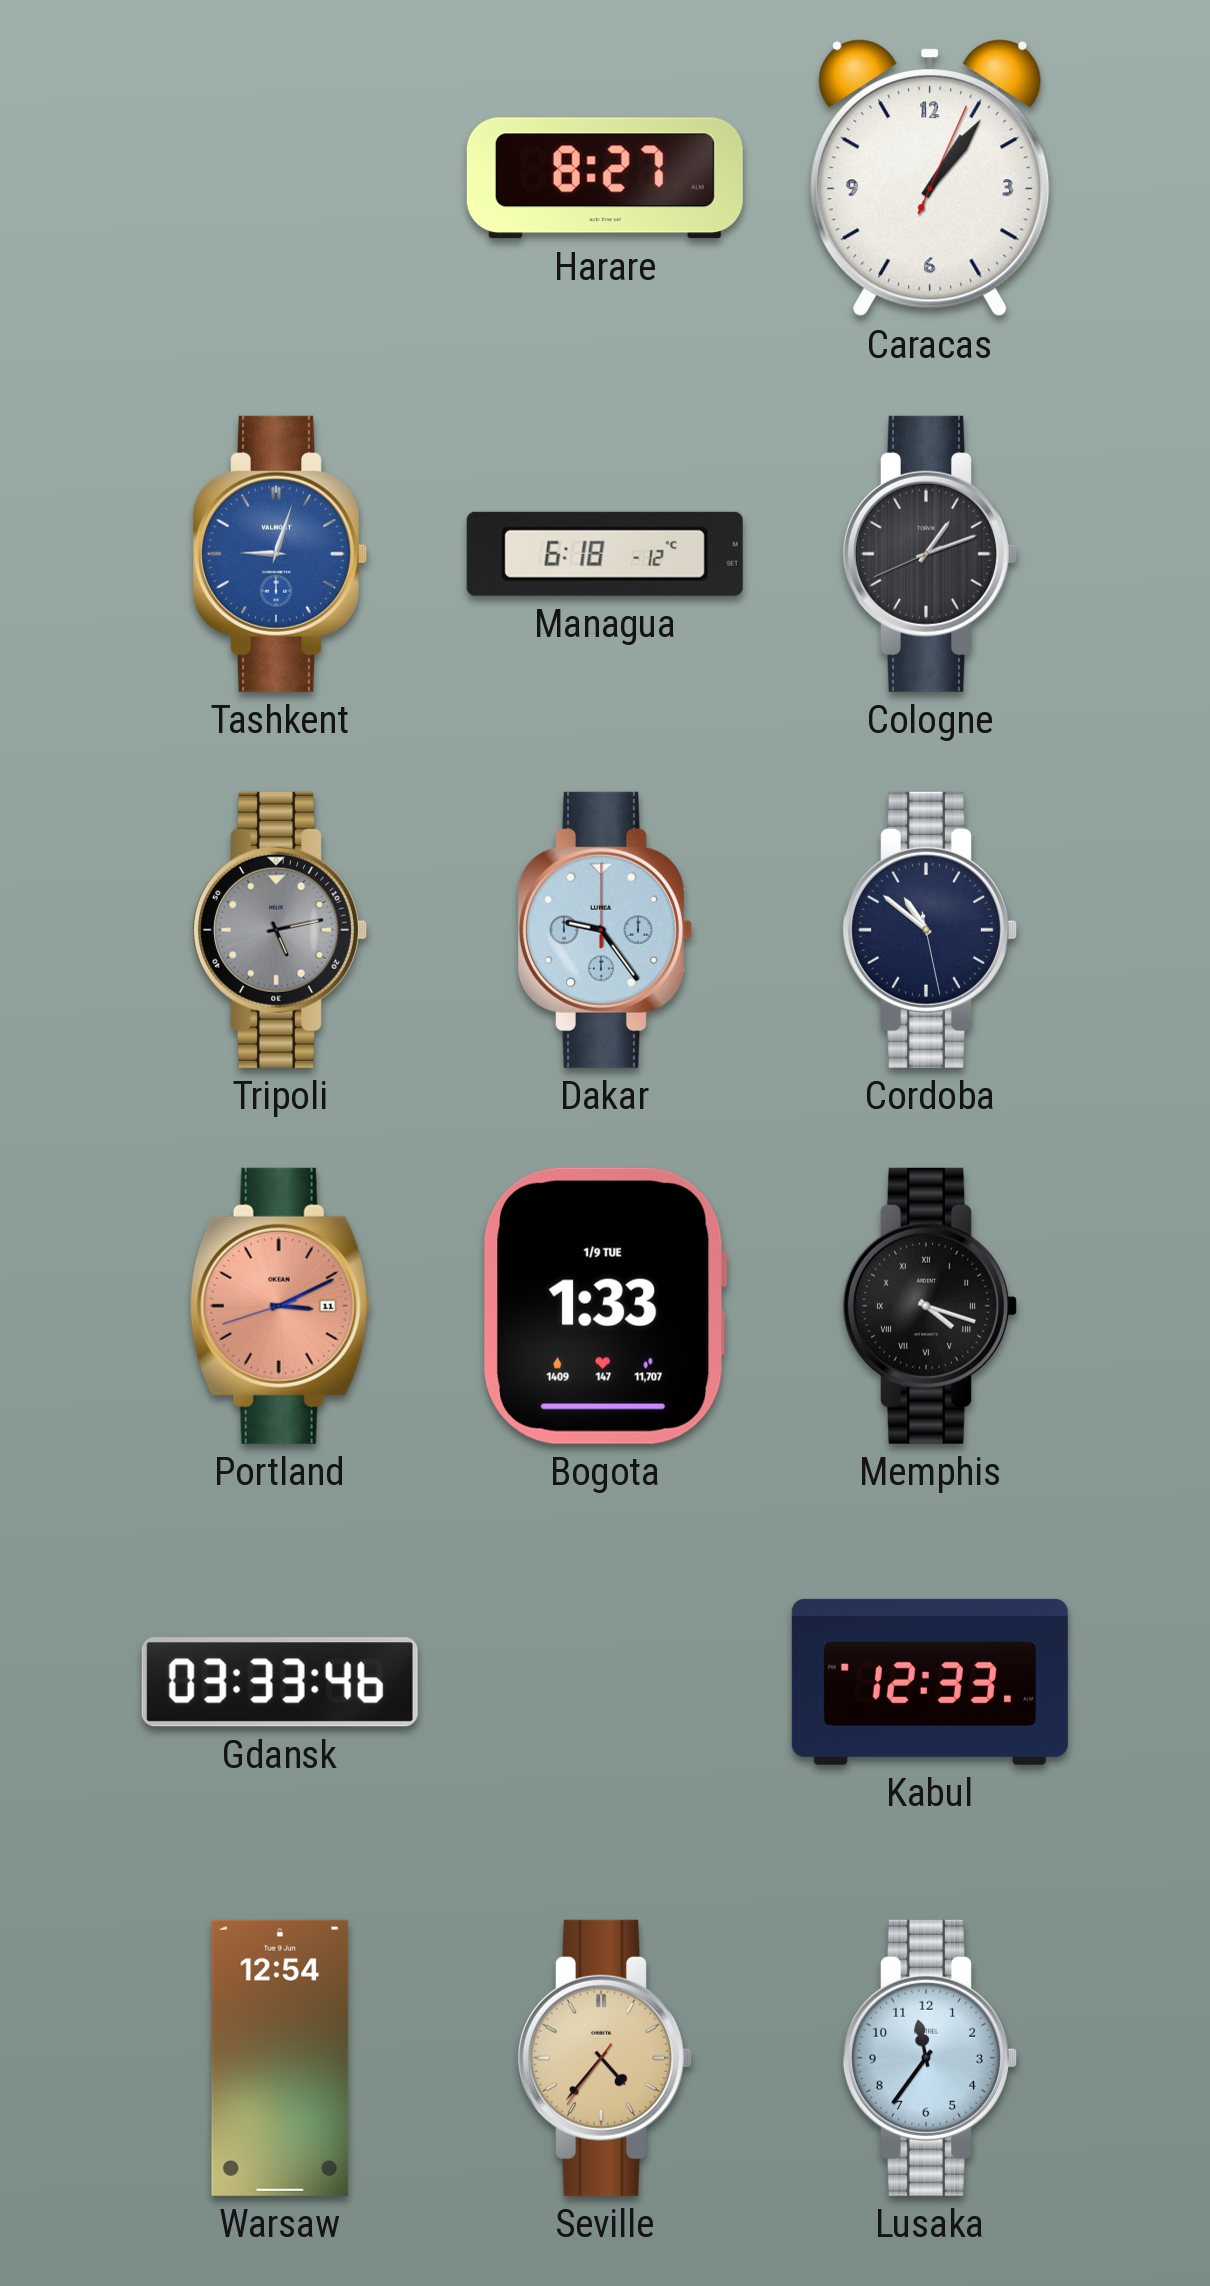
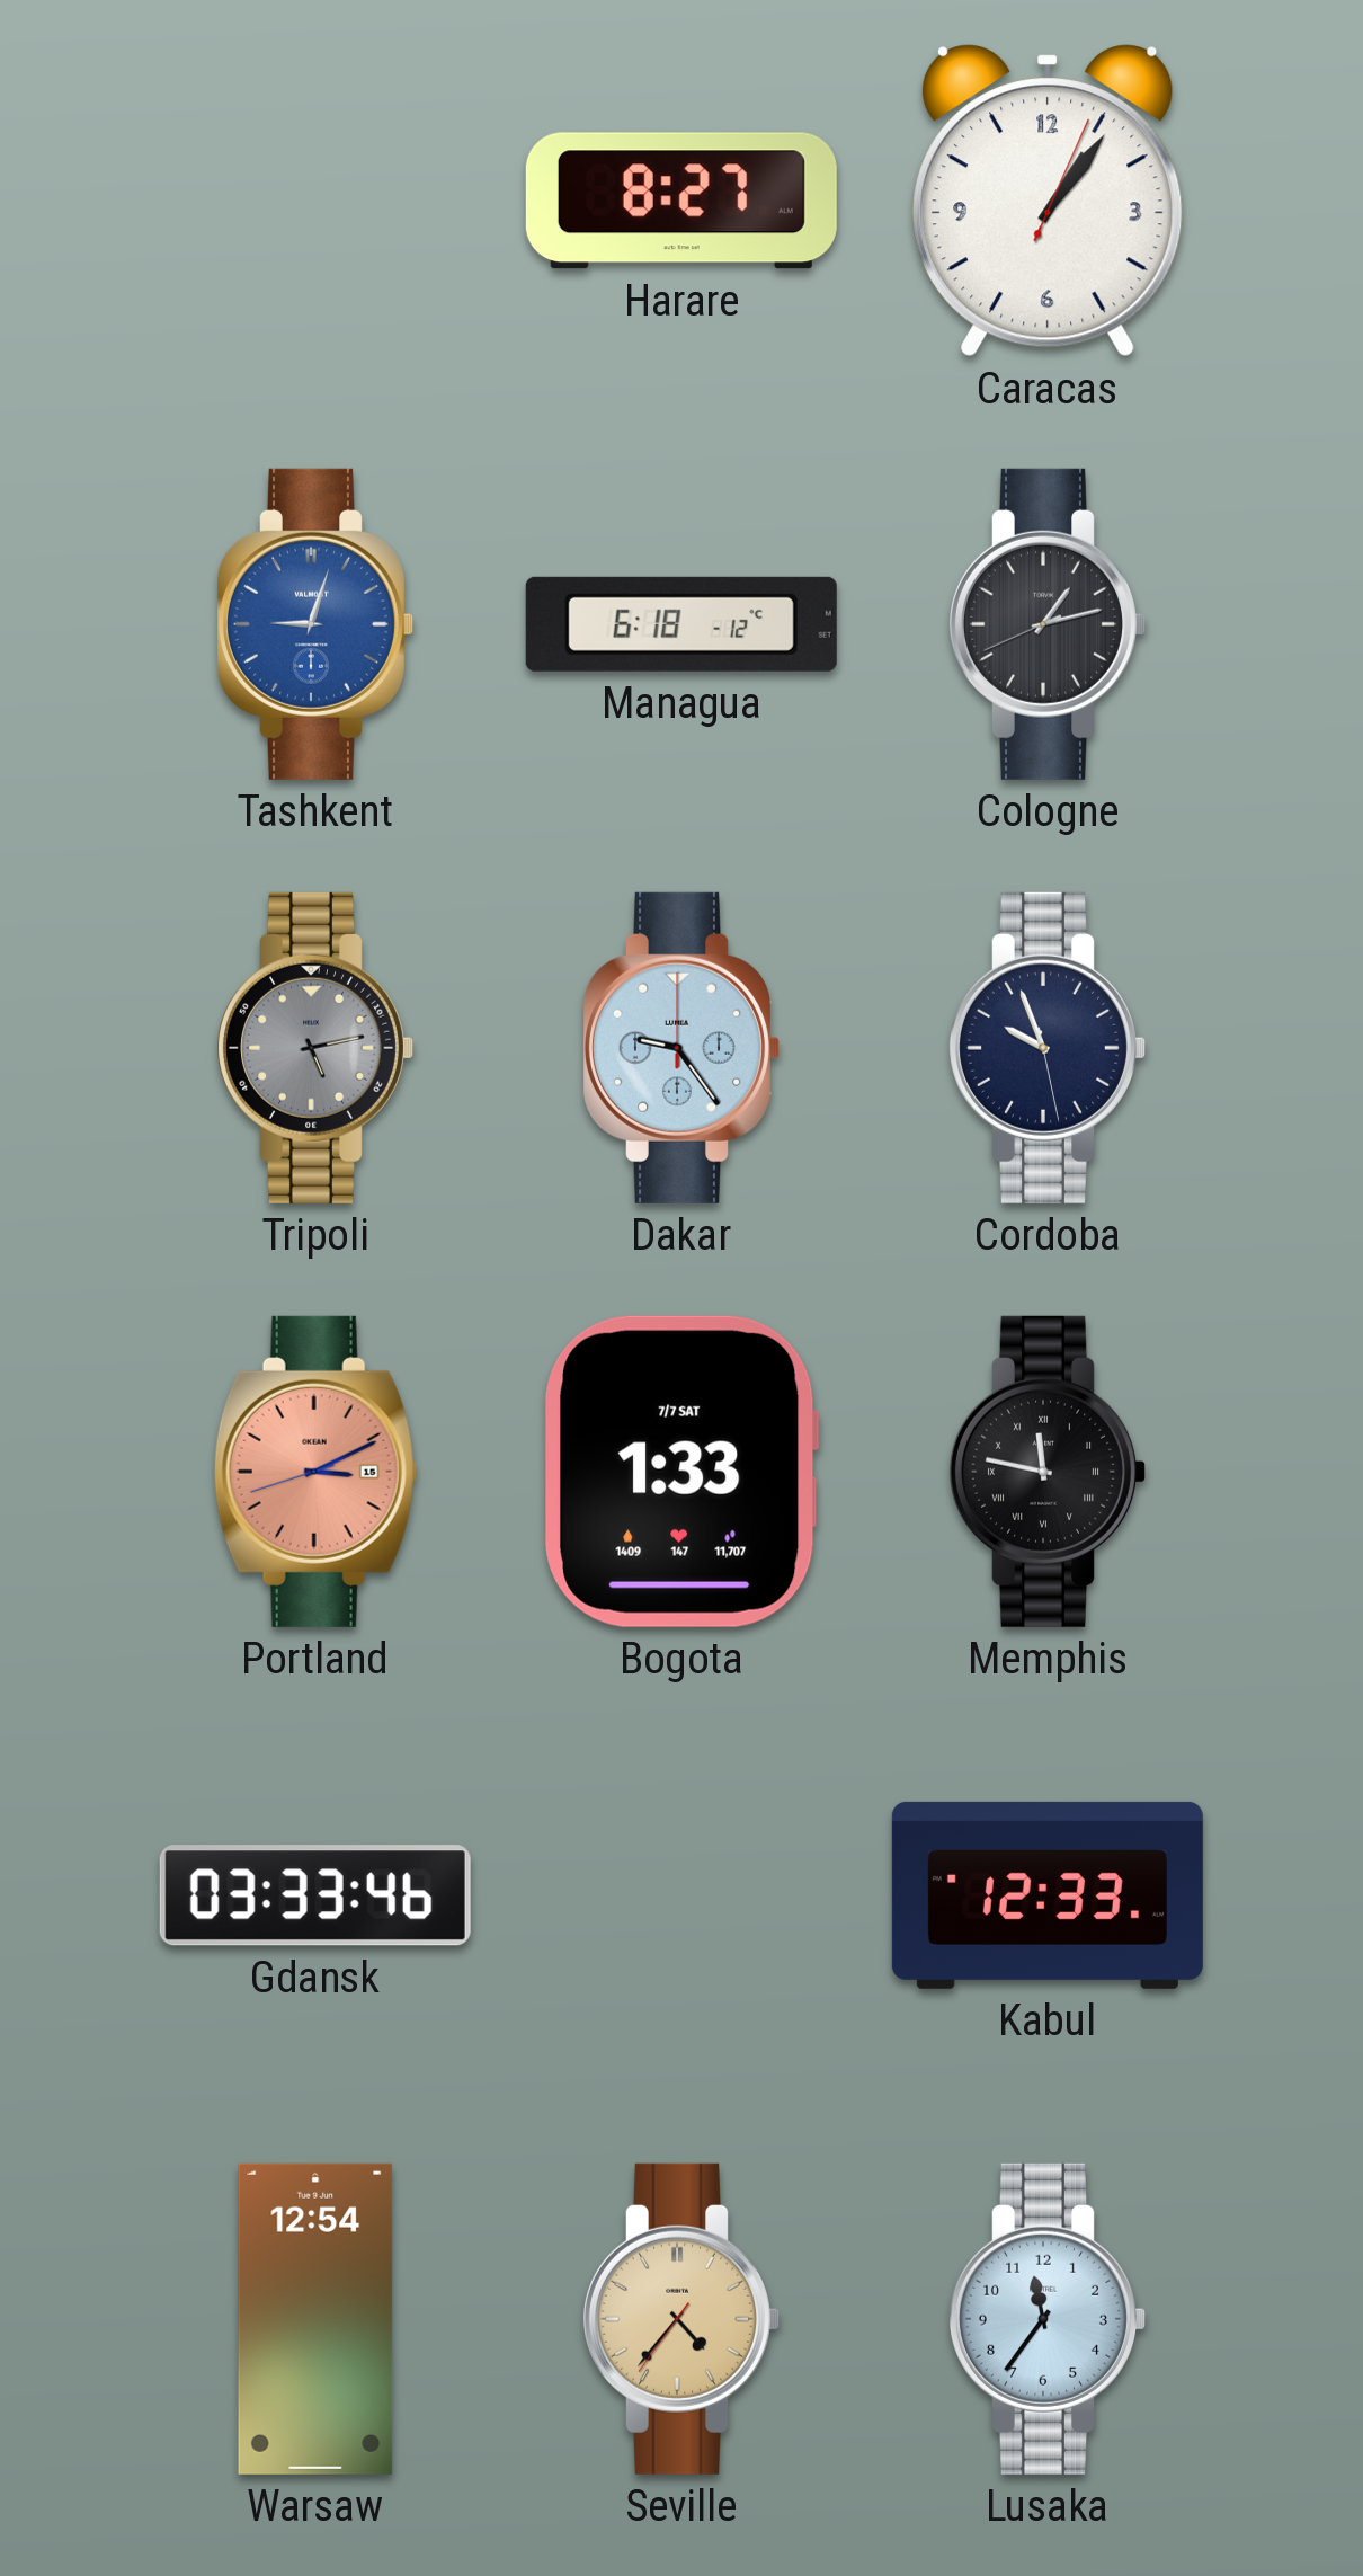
Cologne: 1:11 -> 1:12 (1046, 624)
Cordoba: 10:51 -> 9:56 (1046, 1048)
Portland date: 11 -> 15 (315, 1472)
Bogota date: 1/9 TUE -> 7/7 SAT (681, 1472)
Memphis: 4:18 -> 11:47 (1046, 1472)
